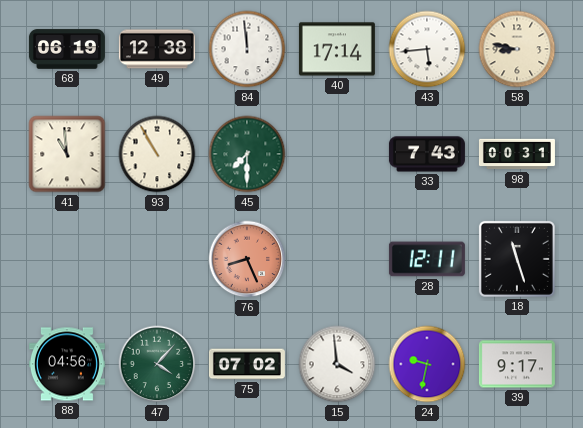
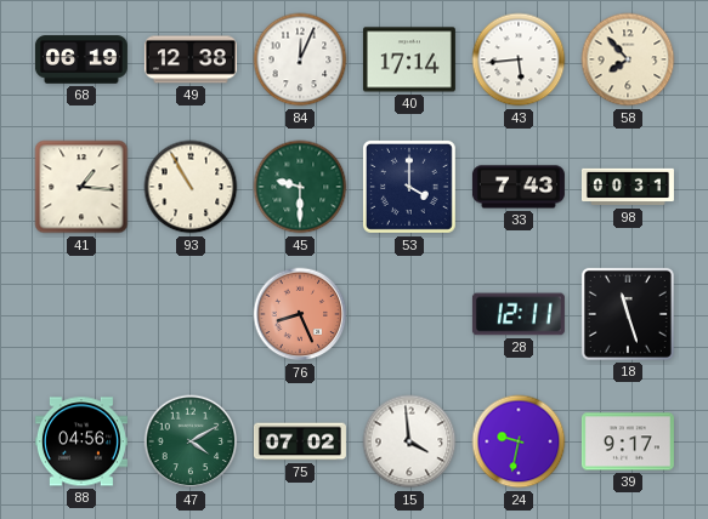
84: 11:59 -> 12:04 (300, 59)
58: 8:47 -> 7:53 (628, 59)
41: 10:59 -> 1:16 (81, 187)
45: 7:30 -> 9:30 (300, 187)
53: none -> 4:00 (409, 187)
47: 4:07 -> 4:10 (191, 441)
